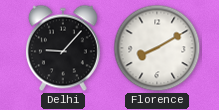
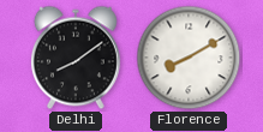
Delhi: 9:07 -> 8:09 (76, 58)
